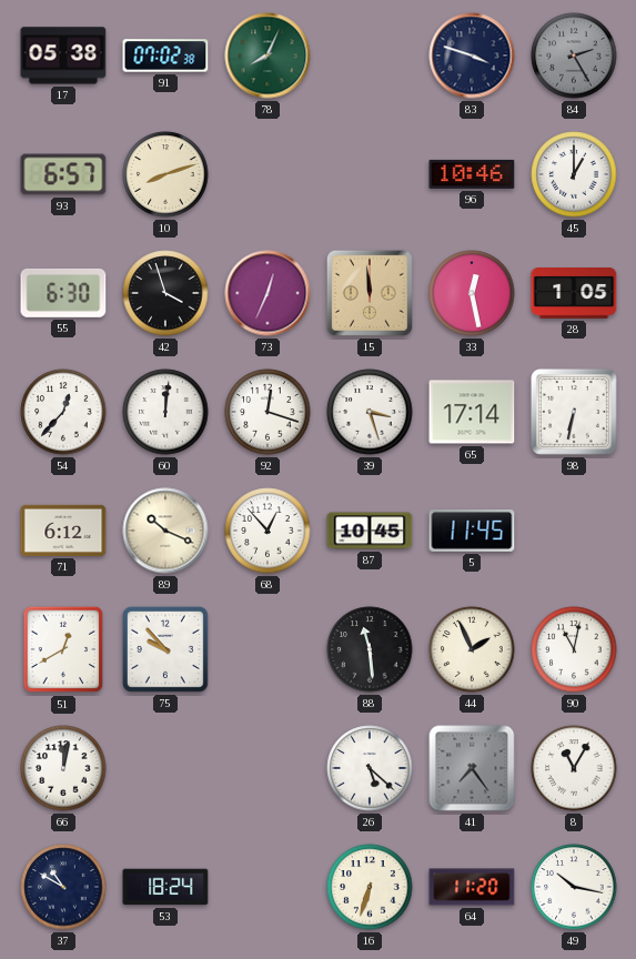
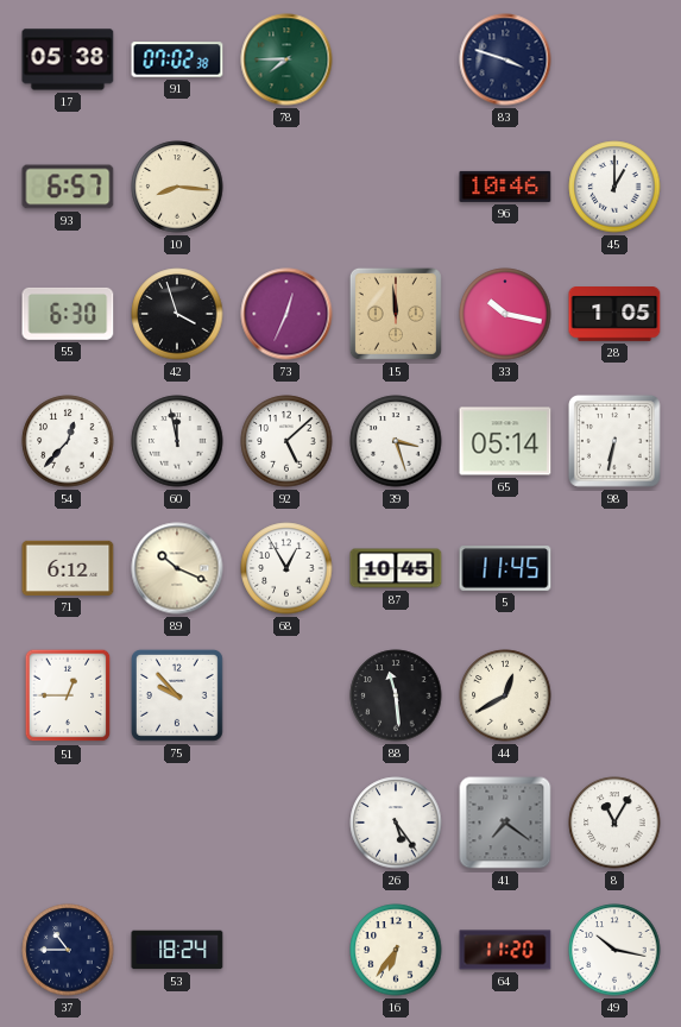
78: 8:04 -> 7:45 (286, 59)
84: 2:25 -> none (574, 55)
10: 8:12 -> 8:16 (177, 187)
33: 12:28 -> 10:17 (505, 314)
60: 12:01 -> 11:58 (177, 441)
92: 12:18 -> 5:08 (286, 441)
65: 17:14 -> 05:14 (505, 441)
68: 12:53 -> 12:55 (286, 568)
51: 12:40 -> 12:45 (68, 695)
44: 1:56 -> 12:40 (505, 695)
90: 11:02 -> none (574, 649)
66: 12:02 -> none (63, 768)
26: 5:22 -> 5:24 (396, 823)
41: 7:24 -> 7:21 (505, 823)
37: 10:50 -> 10:45 (68, 950)
16: 6:33 -> 6:36 (396, 950)
